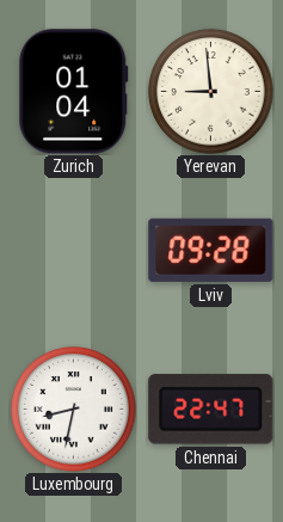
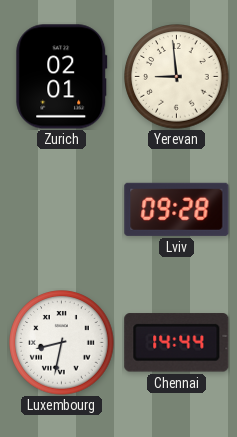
Zurich: 01:04 -> 02:01 (62, 77)
Chennai: 22:47 -> 14:44 (177, 343)
